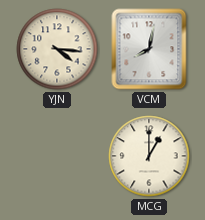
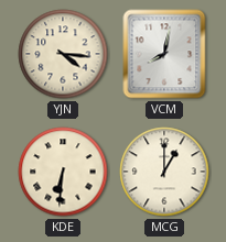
KDE: none -> 6:31 (63, 172)
